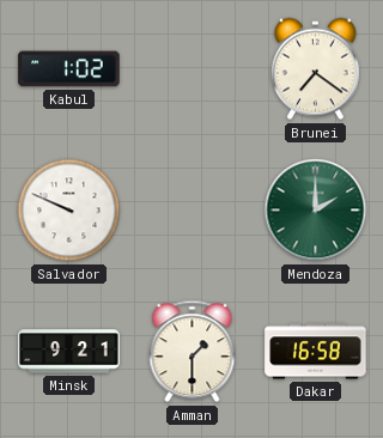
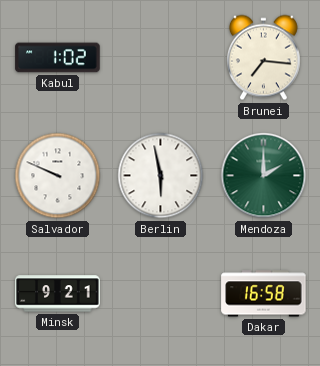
Brunei: 7:21 -> 7:16 (263, 58)
Berlin: none -> 5:58 (161, 176)
Amman: 1:30 -> none (193, 352)
